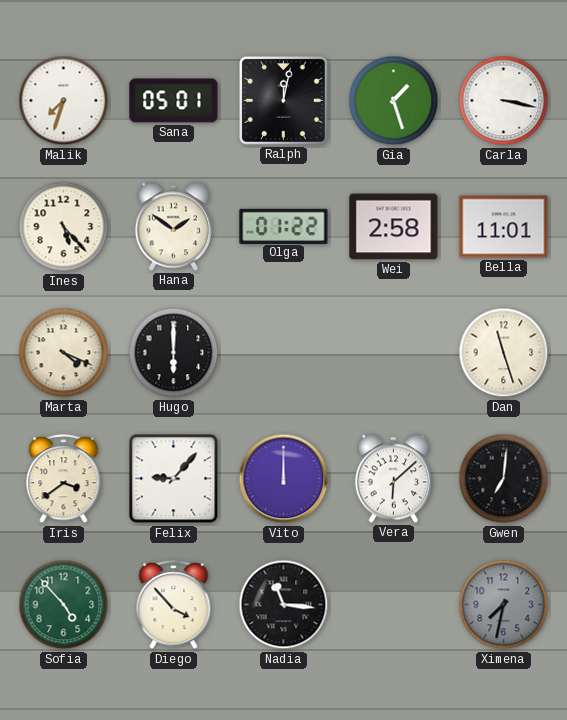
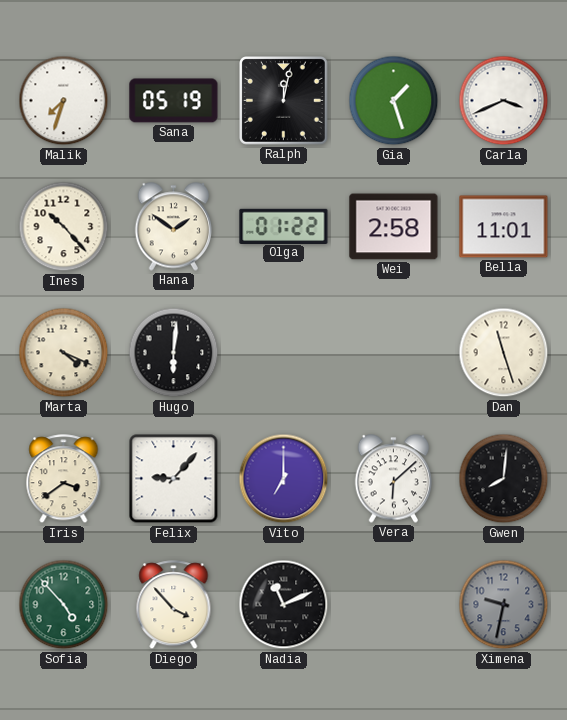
Sana: 05:01 -> 05:19 (174, 101)
Carla: 3:17 -> 3:41 (504, 101)
Ines: 5:23 -> 10:23 (64, 227)
Hugo: 6:00 -> 6:01 (174, 353)
Vito: 12:00 -> 7:00 (284, 479)
Gwen: 7:01 -> 8:01 (504, 479)
Nadia: 11:16 -> 11:11 (284, 605)
Ximena: 7:32 -> 9:32 (504, 605)
